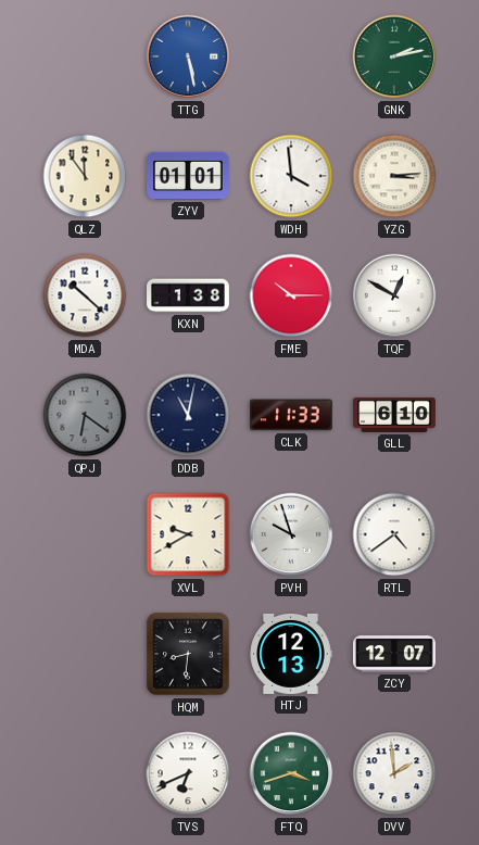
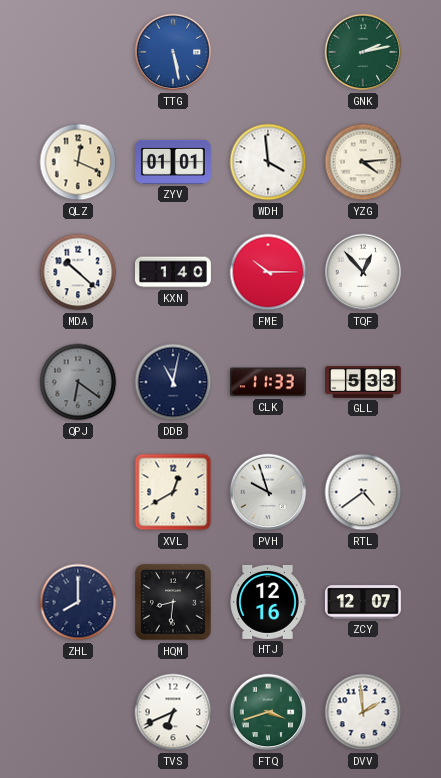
QLZ: 11:54 -> 12:19 (78, 162)
YZG: 3:14 -> 4:14 (363, 162)
KXN: 1:38 -> 1:40 (174, 272)
TQF: 12:50 -> 12:53 (363, 272)
GLL: 6:10 -> 5:33 (364, 382)
XVL: 9:40 -> 12:40 (173, 492)
ZHL: none -> 8:00 (78, 602)
HTJ: 12:13 -> 12:16 (268, 602)
